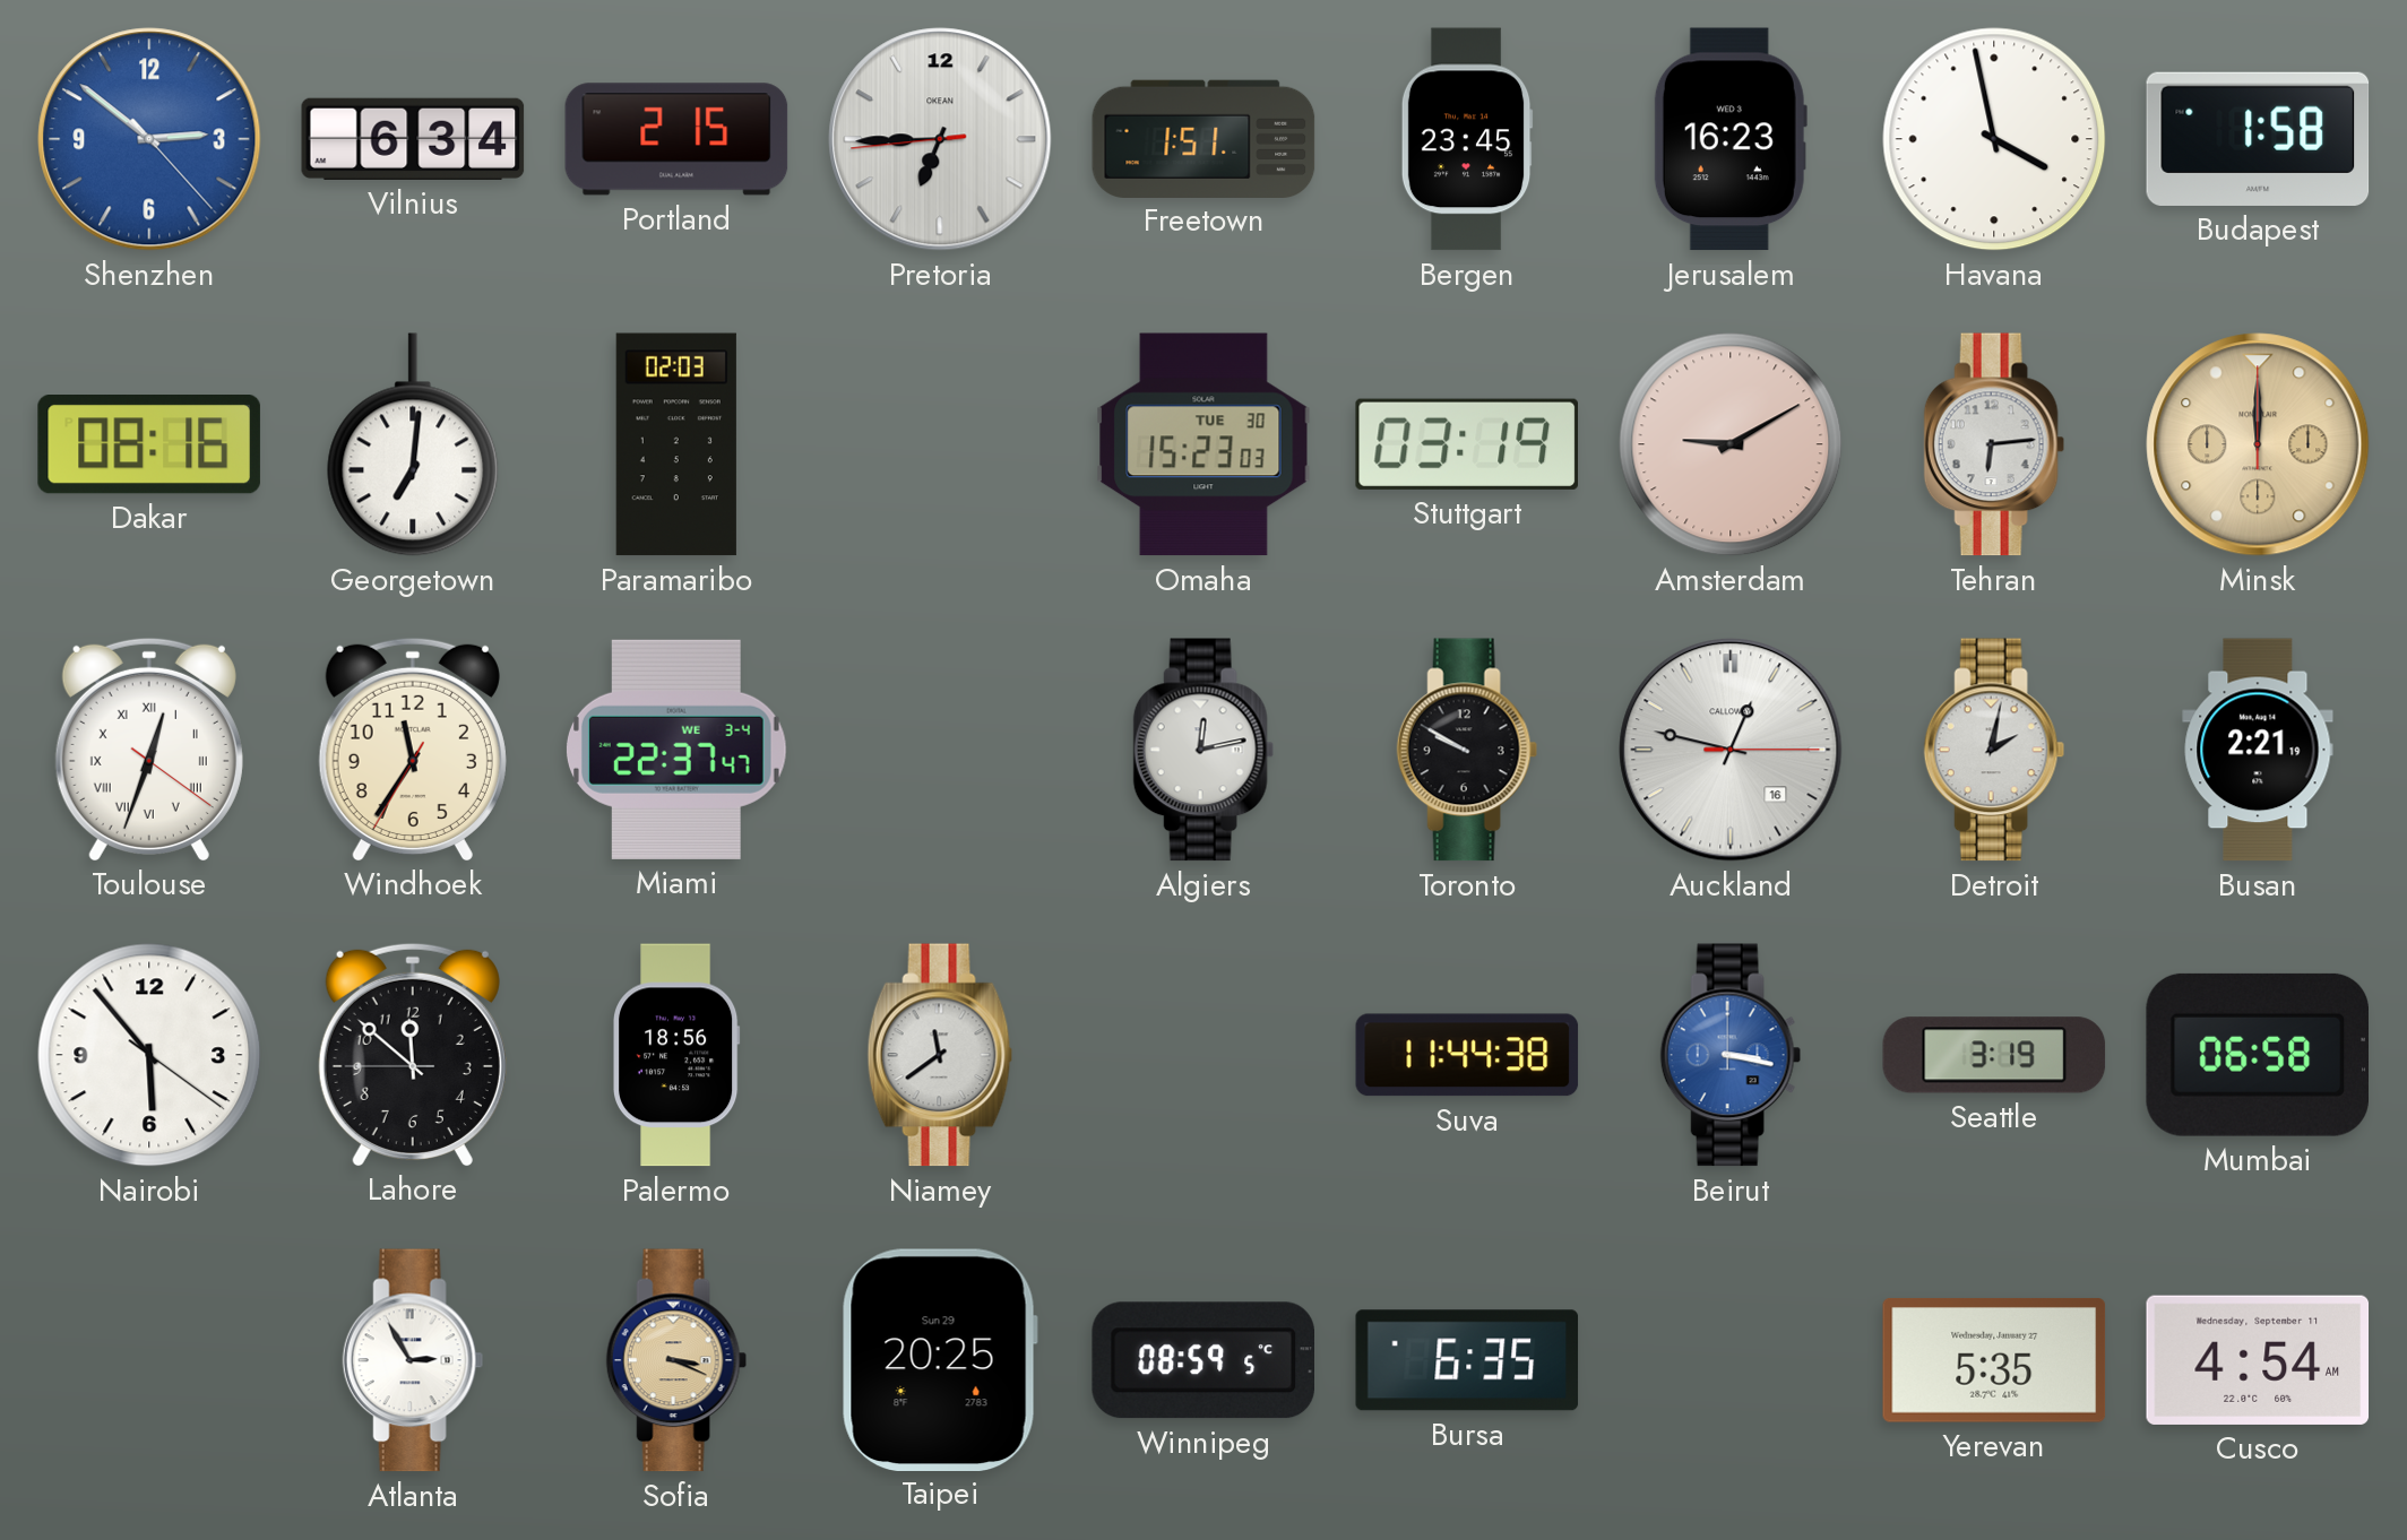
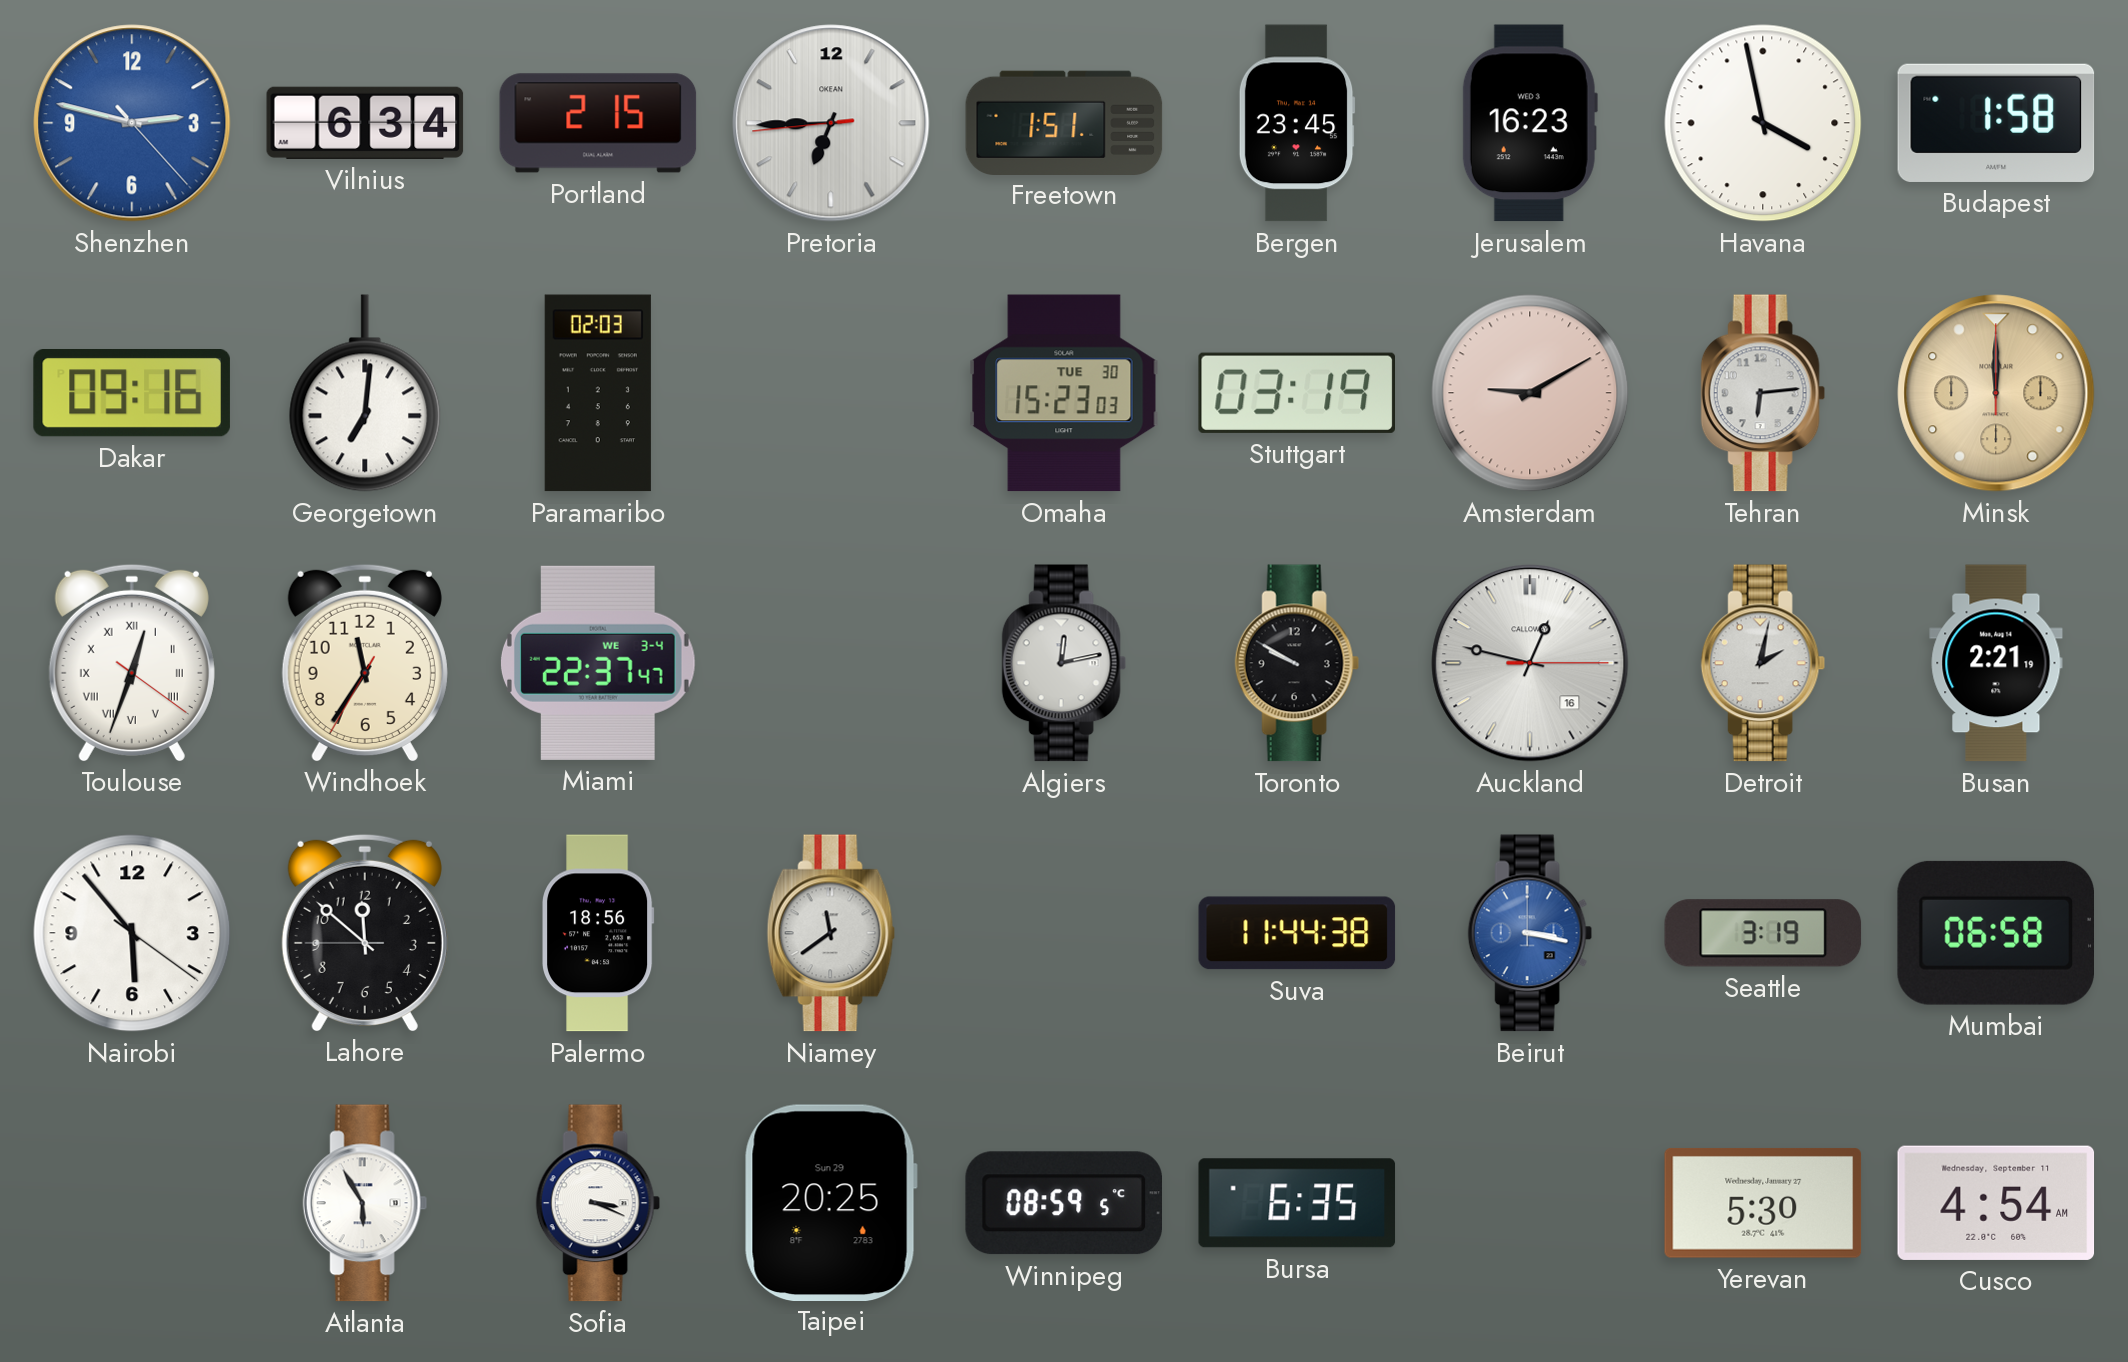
Shenzhen: 2:51 -> 2:47 (132, 123)
Dakar: 08:16 -> 09:16 (132, 394)
Atlanta: 2:55 -> 5:55 (365, 1203)
Sofia dial: champagne -> white (598, 1203)
Yerevan: 5:35 -> 5:30 (1763, 1203)
